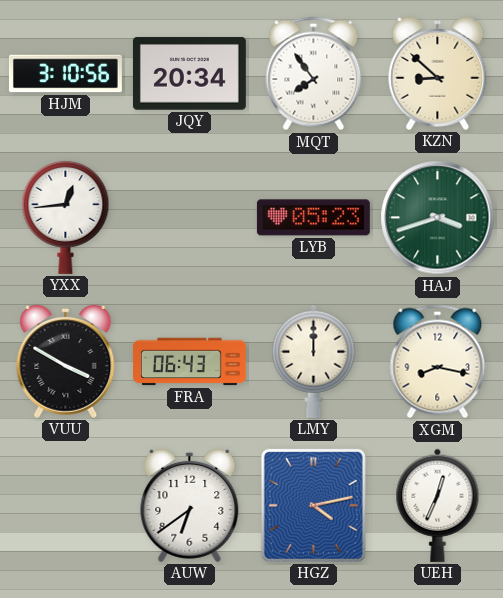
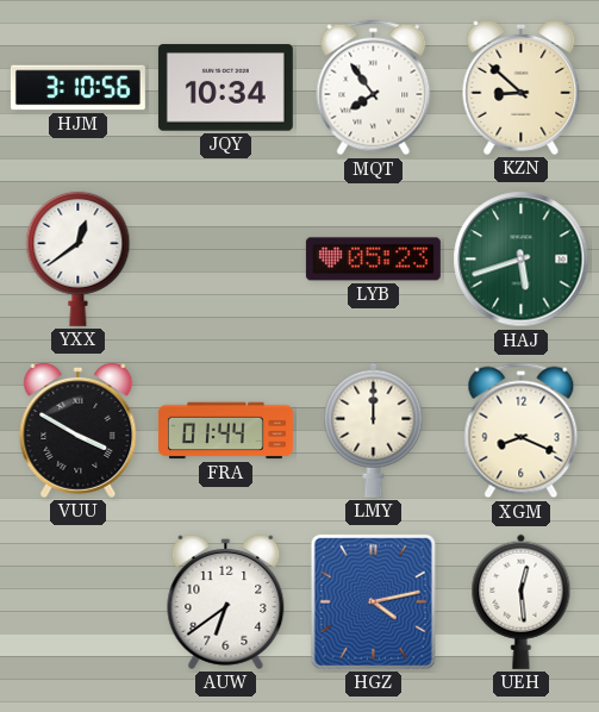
JQY: 20:34 -> 10:34 (225, 88)
YXX: 12:44 -> 12:39 (79, 258)
HAJ: 3:42 -> 5:42 (522, 260)
FRA: 06:43 -> 01:44 (225, 431)
XGM: 8:17 -> 8:19 (522, 431)
UEH: 12:34 -> 12:29 (522, 601)
